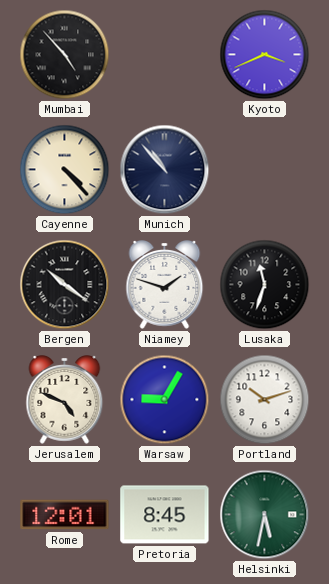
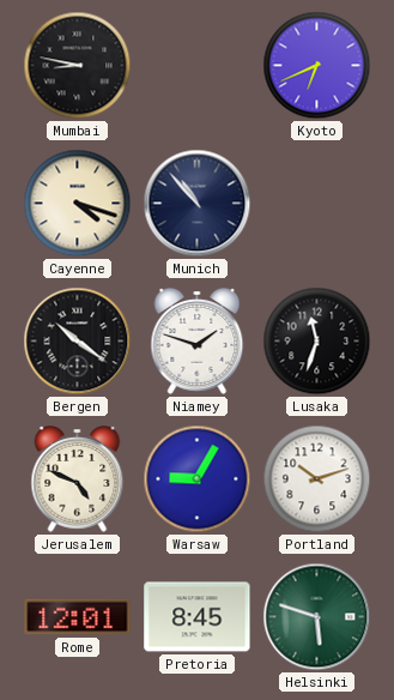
Mumbai: 4:53 -> 8:47 (78, 66)
Kyoto: 3:41 -> 6:41 (317, 66)
Cayenne: 4:23 -> 4:18 (78, 204)
Helsinki: 5:32 -> 5:48 (317, 617)
